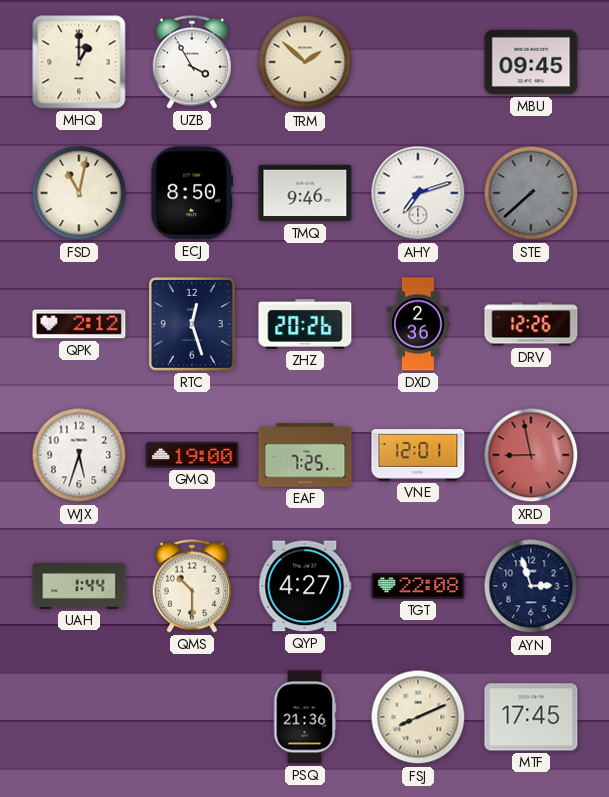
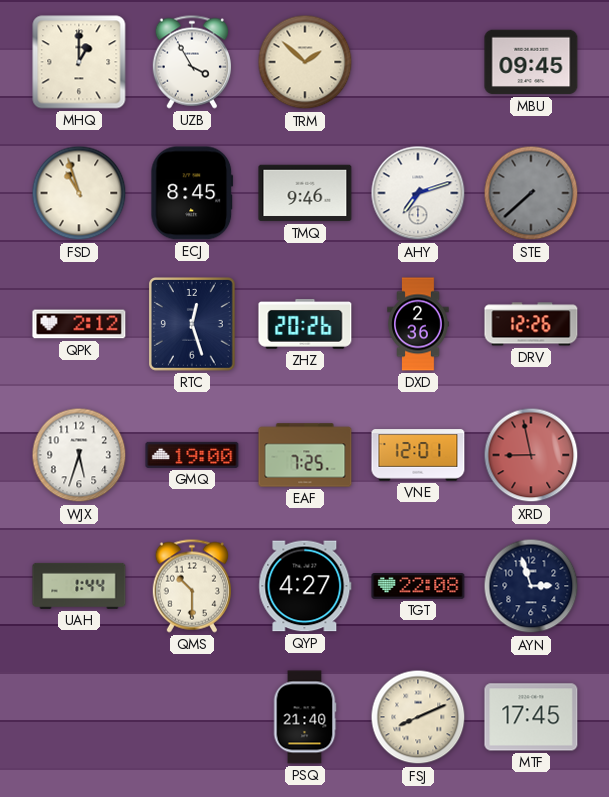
FSD: 11:02 -> 10:57 (79, 193)
ECJ: 8:50 -> 8:45 (192, 193)
PSQ: 21:36 -> 21:40 (305, 717)
